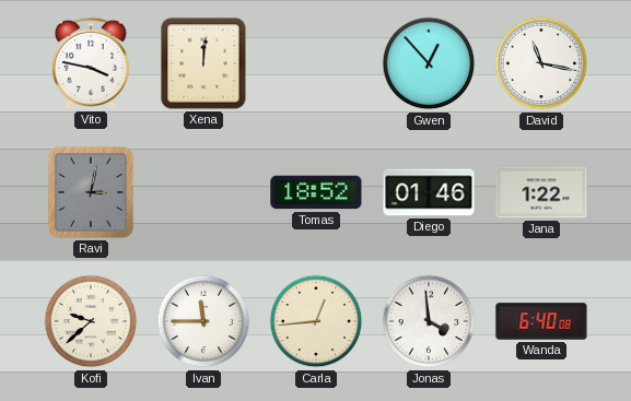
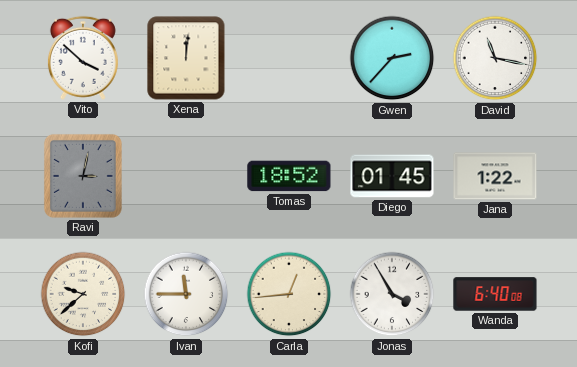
Vito: 3:47 -> 3:52 (83, 58)
Gwen: 12:53 -> 2:37 (392, 58)
Diego: 01:46 -> 01:45 (392, 176)
Jonas: 3:59 -> 3:55 (392, 294)
